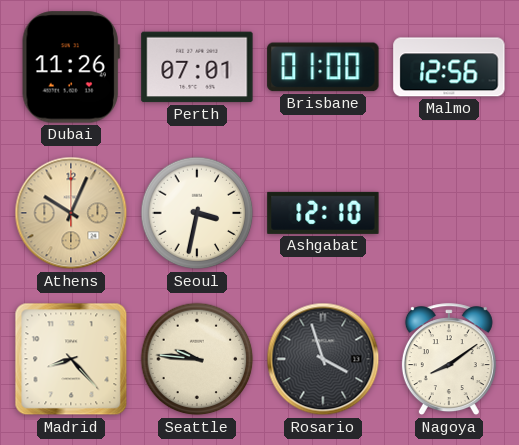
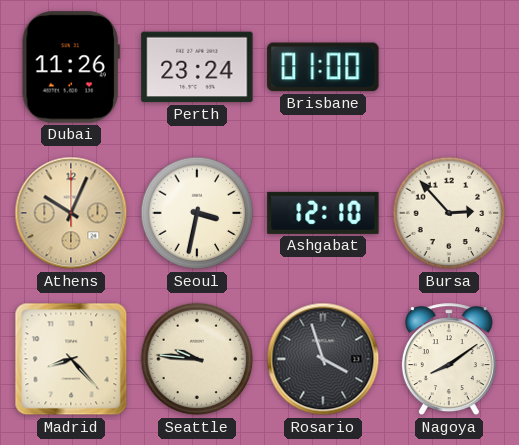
Perth: 07:01 -> 23:24 (197, 67)
Malmo: 12:56 -> none (449, 67)
Bursa: none -> 2:53 (449, 213)
